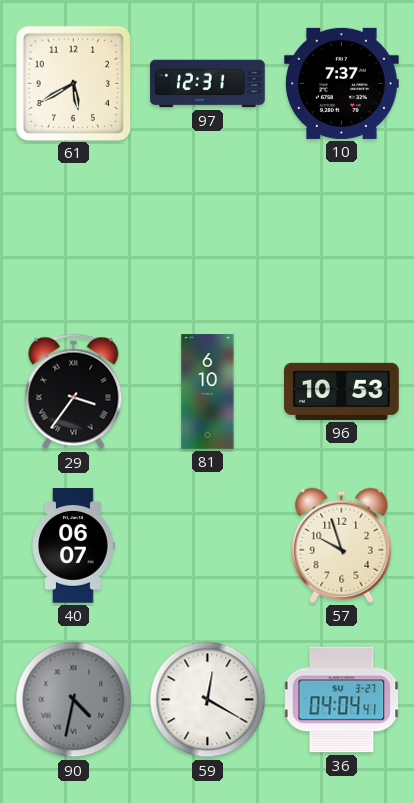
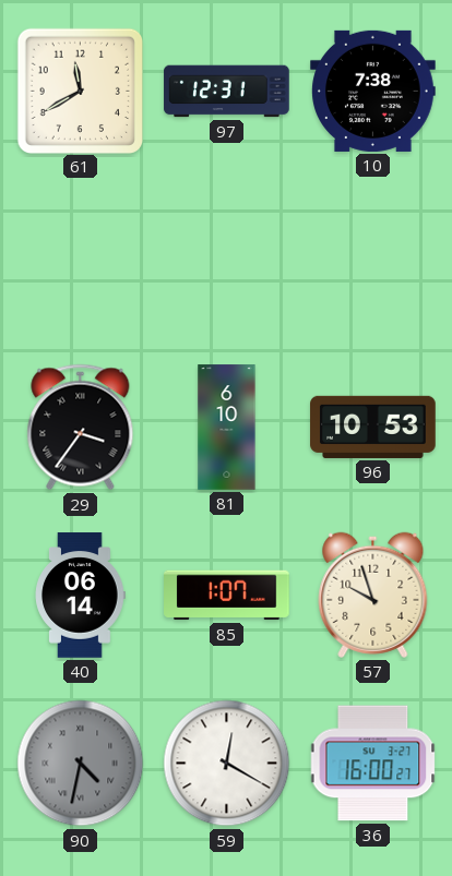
61: 5:40 -> 11:40 (80, 91)
10: 7:37 -> 7:38 (373, 91)
40: 06:07 -> 06:14 (80, 596)
85: none -> 1:07 (227, 596)
36: 04:04 -> 16:00 (373, 764)
